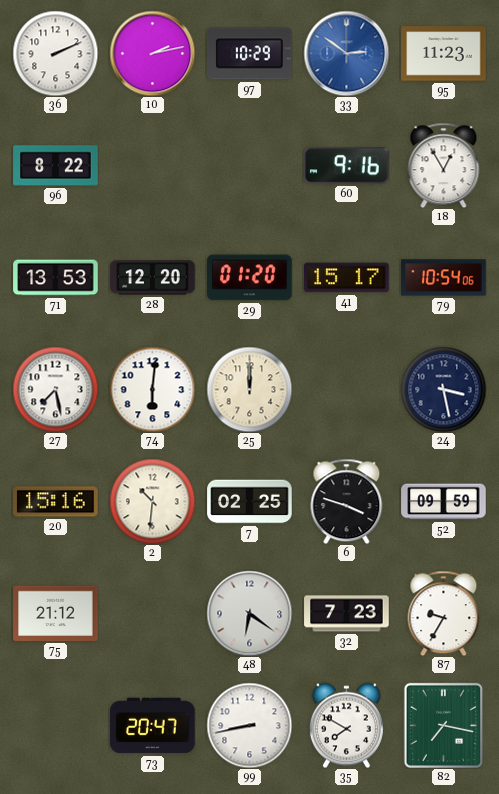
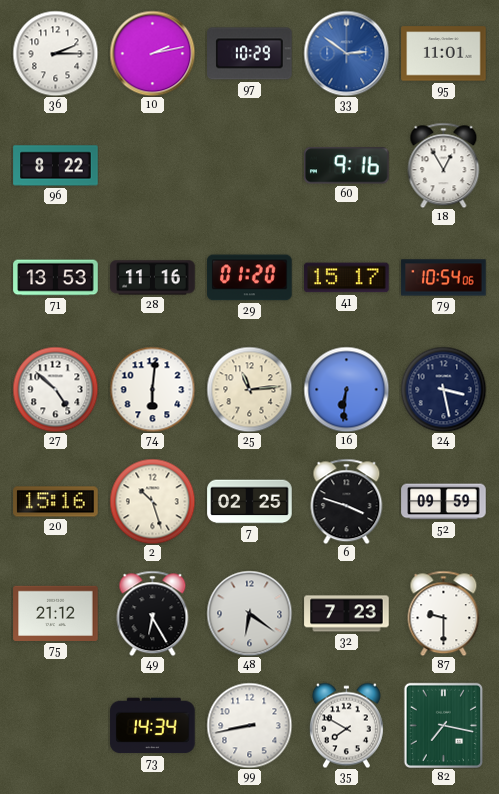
36: 2:11 -> 2:15 (55, 53)
95: 11:23 -> 11:01 (444, 54)
28: 12:20 -> 11:16 (153, 278)
27: 7:28 -> 4:52 (55, 389)
25: 12:00 -> 11:14 (249, 389)
16: none -> 6:31 (346, 389)
2: 10:31 -> 10:27 (152, 501)
49: none -> 6:25 (153, 613)
87: 9:35 -> 9:30 (444, 613)
73: 20:47 -> 14:34 (153, 726)
